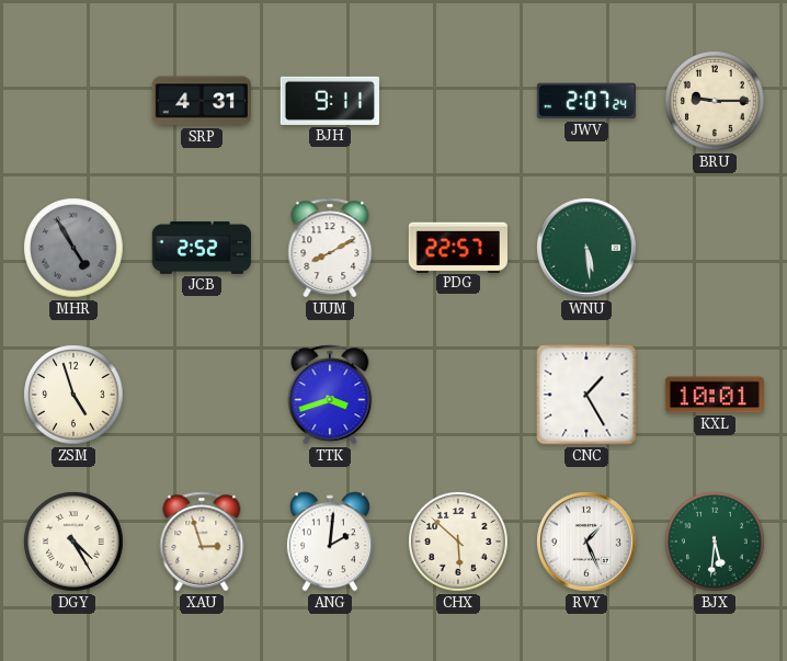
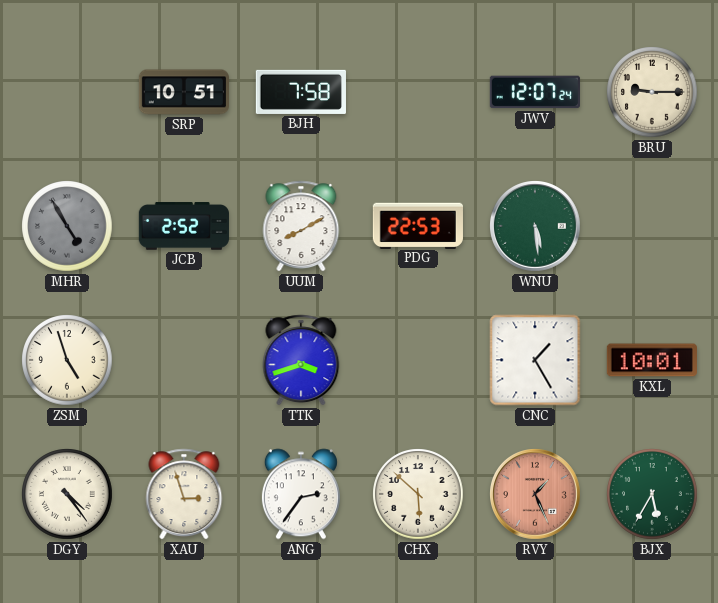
SRP: 4:31 -> 10:51 (184, 92)
BJH: 9:11 -> 7:58 (301, 92)
JWV: 2:07 -> 12:07 (535, 92)
PDG: 22:57 -> 22:53 (418, 225)
DGY: 4:25 -> 4:24 (67, 494)
ANG: 2:01 -> 2:36 (301, 494)
RVY dial: white -> salmon (536, 495)
BJX: 5:31 -> 5:35 (652, 494)
